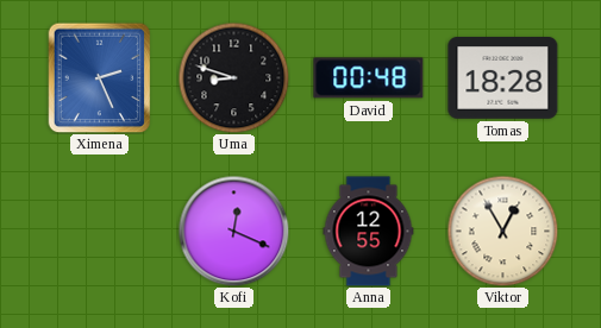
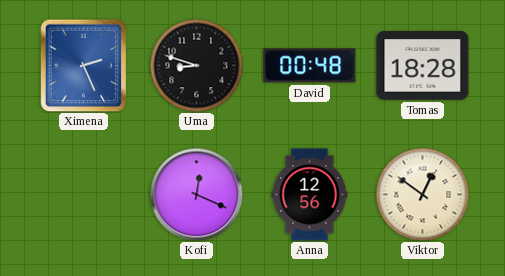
Anna: 12:55 -> 12:56 (310, 195)
Viktor: 12:55 -> 12:51 (422, 194)
